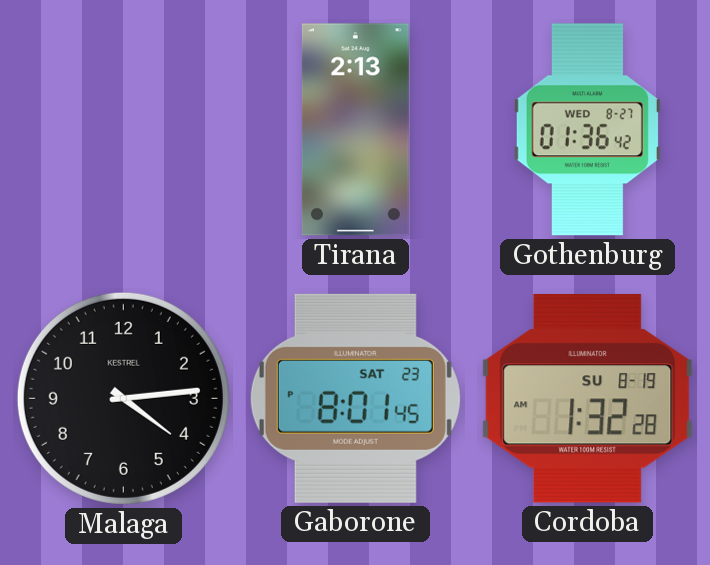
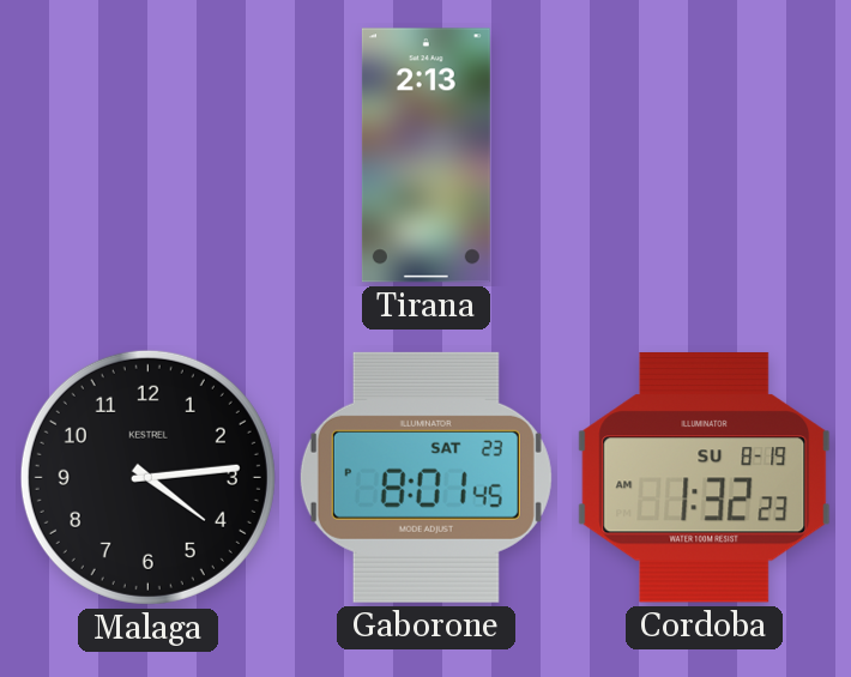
Gothenburg: 01:36 -> none (587, 130)
Cordoba: 1:32:28 -> 1:32:23 (705, 477)
